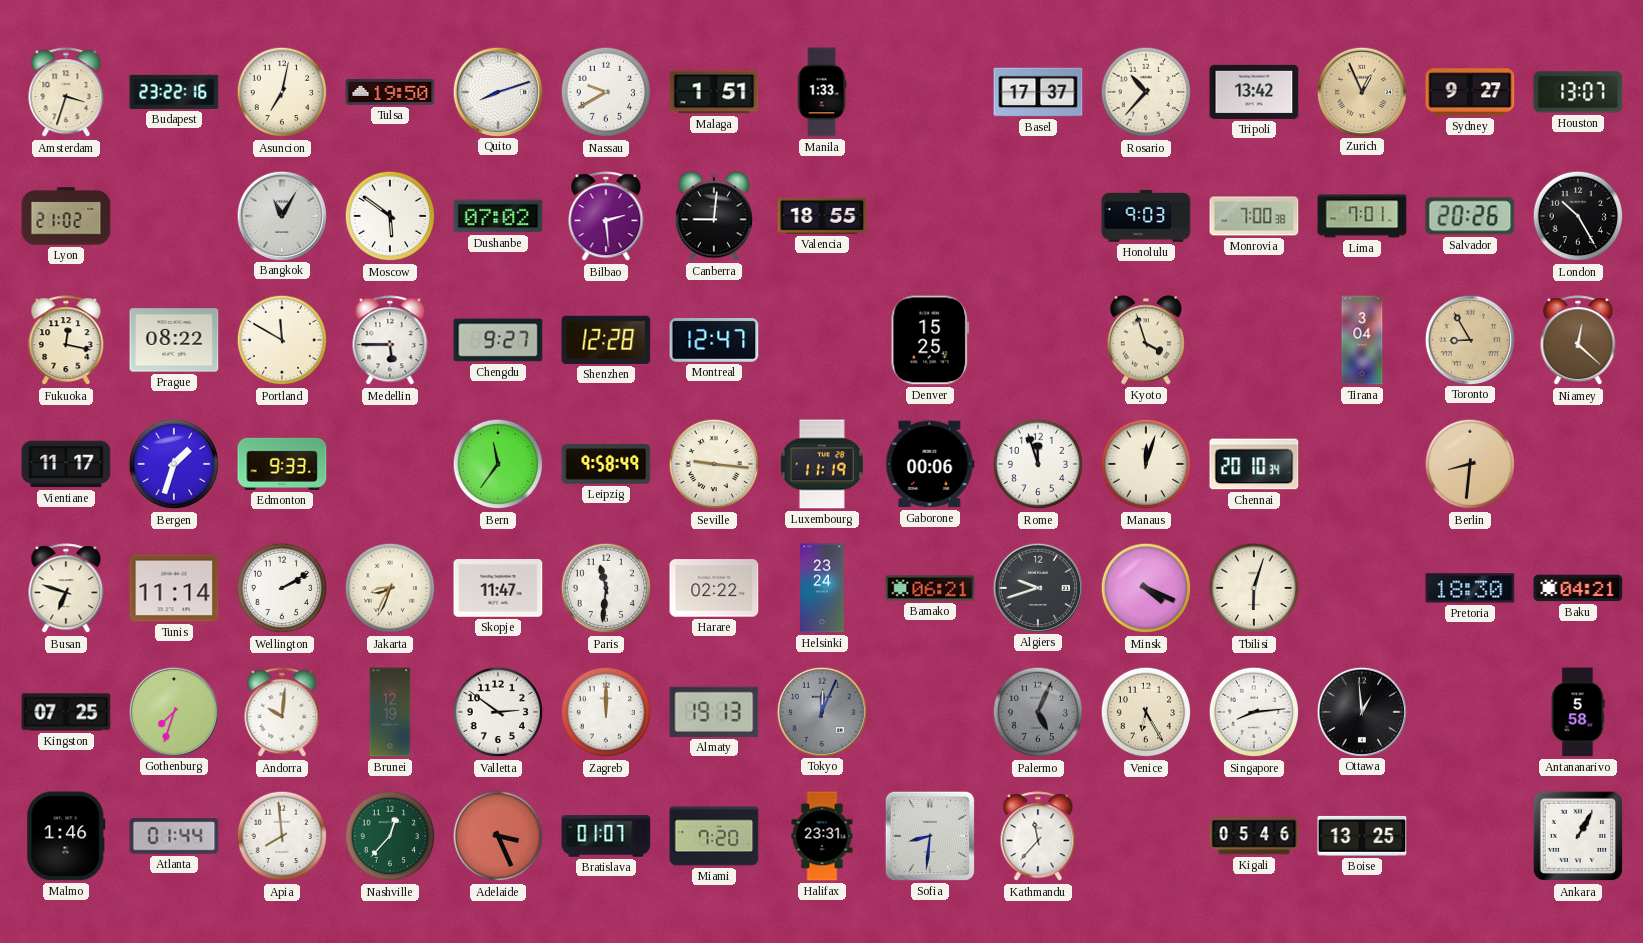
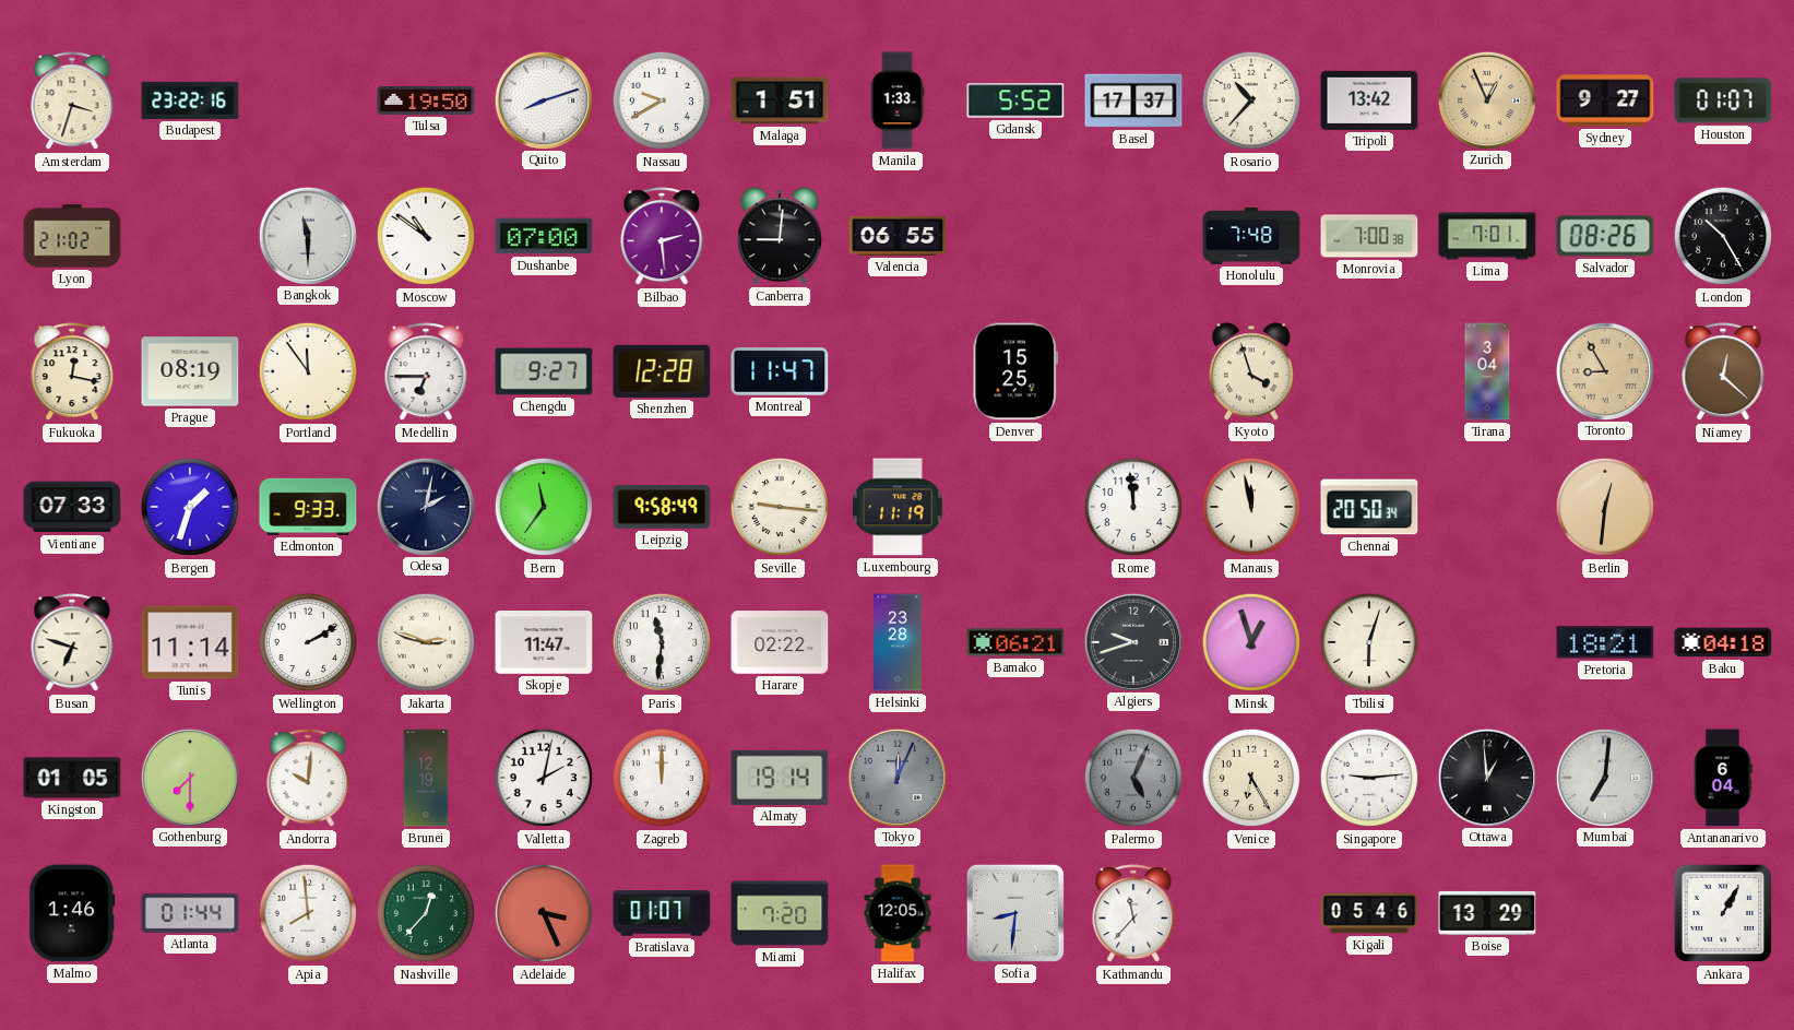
Asuncion: 7:02 -> none (282, 92)
Gdansk: none -> 5:52 (1015, 100)
Houston: 13:07 -> 01:07 (1723, 100)
Bangkok: 11:05 -> 11:30 (307, 235)
Moscow: 5:51 -> 10:51 (426, 236)
Dushanbe: 07:02 -> 07:00 (544, 236)
Valencia: 18:55 -> 06:55 (898, 236)
Honolulu: 9:03 -> 7:48 (1251, 236)
Salvador: 20:26 -> 08:26 (1605, 236)
Prague: 08:22 -> 08:19 (190, 371)
Portland: 11:50 -> 11:54 (308, 371)
Medellin: 5:45 -> 6:45 (426, 372)
Montreal: 12:47 -> 11:47 (780, 371)
Vientiane: 11:17 -> 07:33 (72, 507)
Odesa: none -> 2:02 (425, 506)
Gaborone: 00:06 -> none (930, 464)
Rome: 11:57 -> 11:59 (1133, 507)
Manaus: 12:03 -> 11:58 (1251, 507)
Chennai: 20:10 -> 20:50 (1369, 507)
Berlin: 8:31 -> 12:31 (1605, 507)
Jakarta: 8:34 -> 2:48 (426, 642)
Helsinki: 23:24 -> 23:28 (898, 642)
Minsk: 4:19 -> 12:57 (1251, 642)
Pretoria: 18:30 -> 18:21 (1605, 642)
Baku: 04:21 -> 04:18 (1723, 642)
Kingston: 07:25 -> 01:05 (72, 778)
Gothenburg: 7:33 -> 7:30 (189, 777)
Valletta: 2:51 -> 2:02 (544, 778)
Almaty: 19:13 -> 19:14 (780, 778)
Singapore: 8:14 -> 9:14 (1369, 778)
Mumbai: none -> 7:01 (1604, 777)
Antananarivo: 5:58 -> 6:04 (1723, 778)
Halifax: 23:31 -> 12:05 (898, 913)
Boise: 13:25 -> 13:29 (1487, 913)
